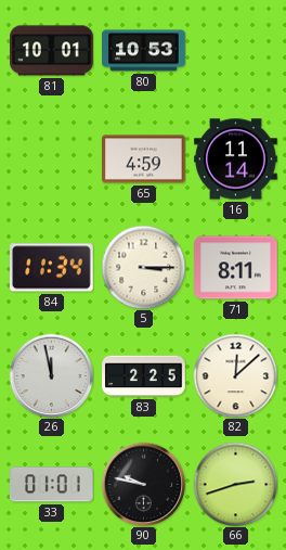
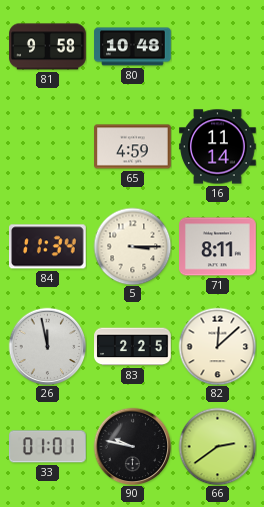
81: 10:01 -> 9:58 (48, 47)
80: 10:53 -> 10:48 (133, 47)
66: 2:42 -> 2:39 (217, 446)
